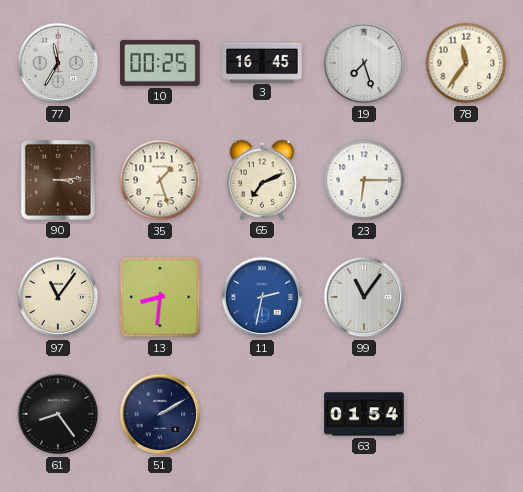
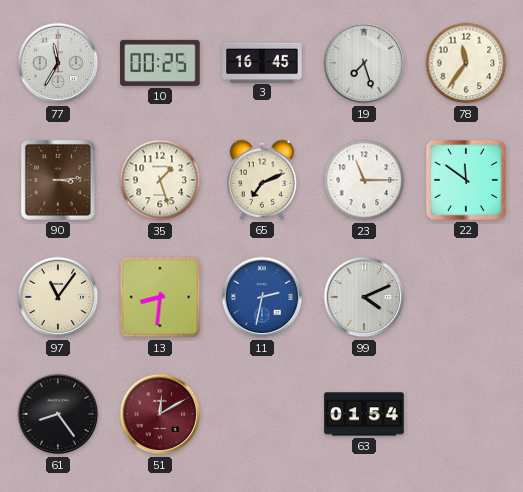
23: 6:15 -> 11:15 (364, 180)
22: none -> 11:51 (466, 180)
99: 11:06 -> 4:11 (364, 297)
51: 2:10 -> 12:10 (160, 414)
51 dial: navy -> burgundy (160, 414)
